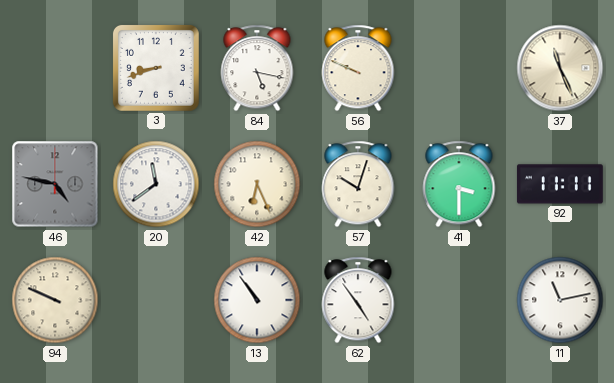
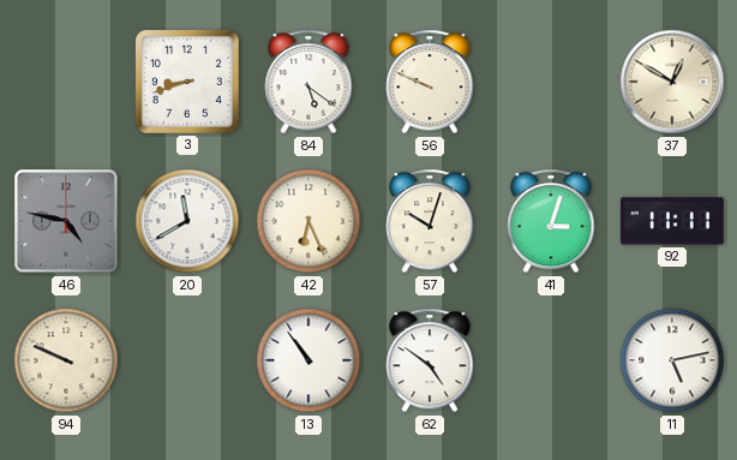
84: 5:17 -> 5:21 (308, 82)
37: 11:26 -> 12:50 (672, 82)
20: 11:39 -> 11:40 (187, 221)
41: 3:30 -> 3:03 (551, 221)
62: 4:54 -> 4:51 (430, 360)
11: 11:13 -> 5:13 (672, 360)
